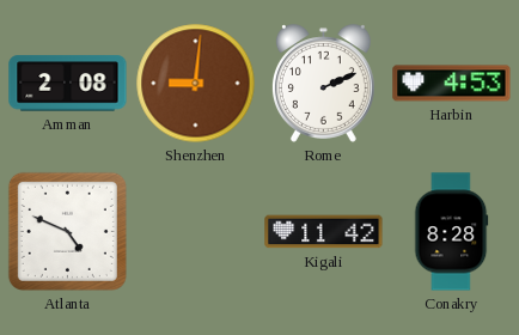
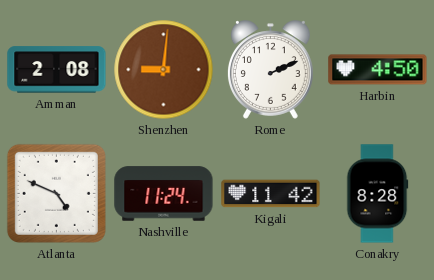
Harbin: 4:53 -> 4:50 (378, 70)
Nashville: none -> 11:24 (164, 194)
